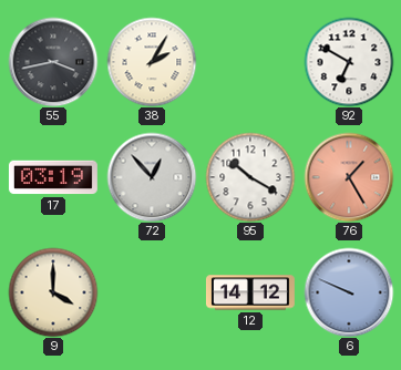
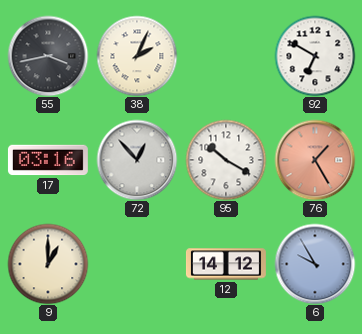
38: 2:05 -> 2:04 (137, 56)
17: 03:19 -> 03:16 (48, 160)
9: 4:00 -> 1:00 (48, 264)
6: 9:49 -> 9:55 (315, 264)
